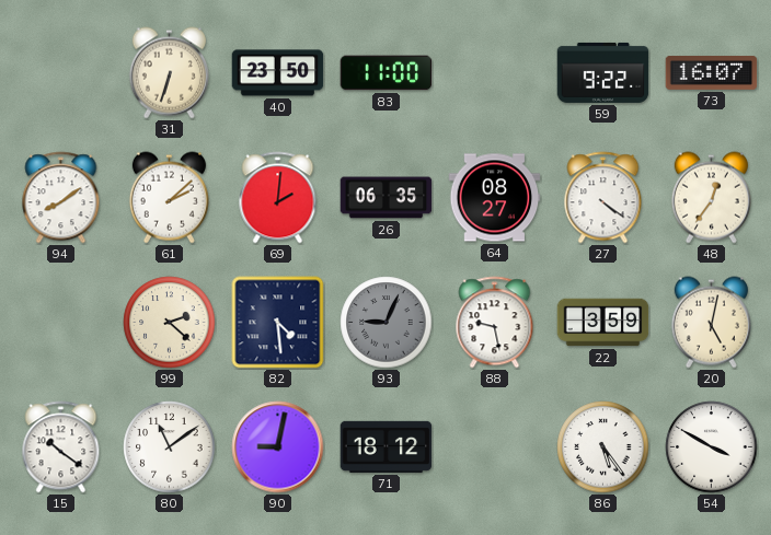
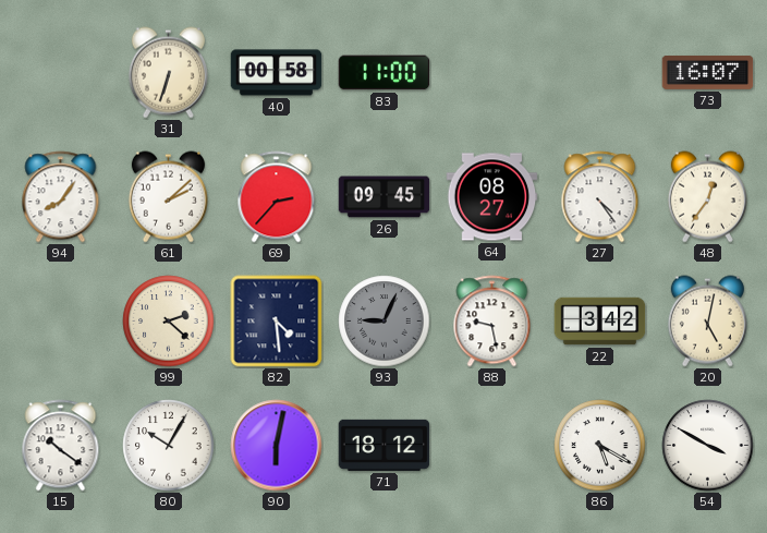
40: 23:50 -> 00:58 (277, 73)
59: 9:22 -> none (603, 72)
94: 8:09 -> 8:06 (61, 197)
69: 2:01 -> 2:37 (277, 197)
26: 06:35 -> 09:45 (385, 197)
27: 4:21 -> 4:24 (600, 197)
22: 3:59 -> 3:42 (600, 322)
80: 11:09 -> 10:05 (169, 446)
90: 9:02 -> 6:02 (277, 446)
86: 5:24 -> 5:20 (600, 446)
